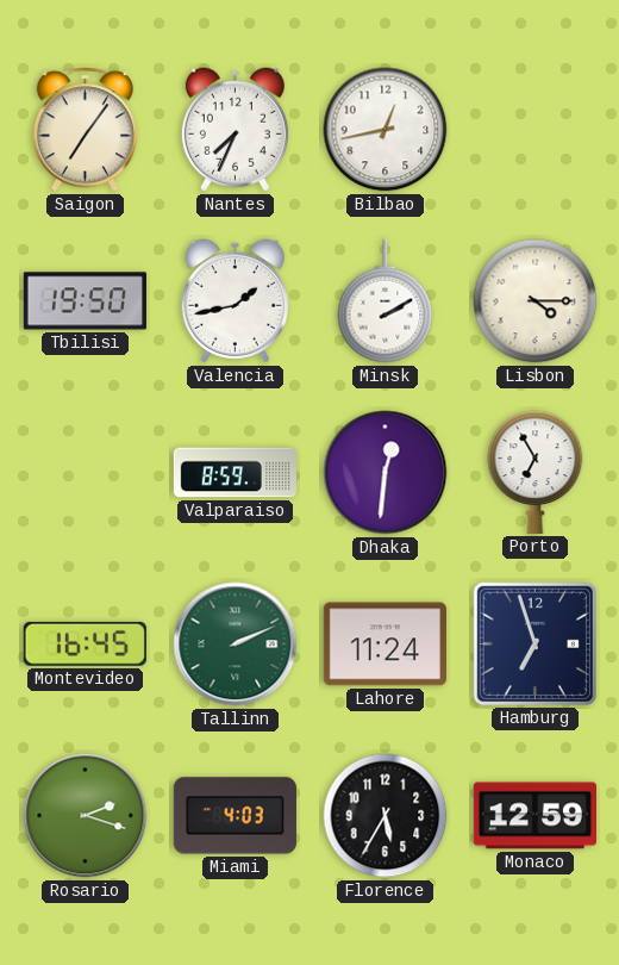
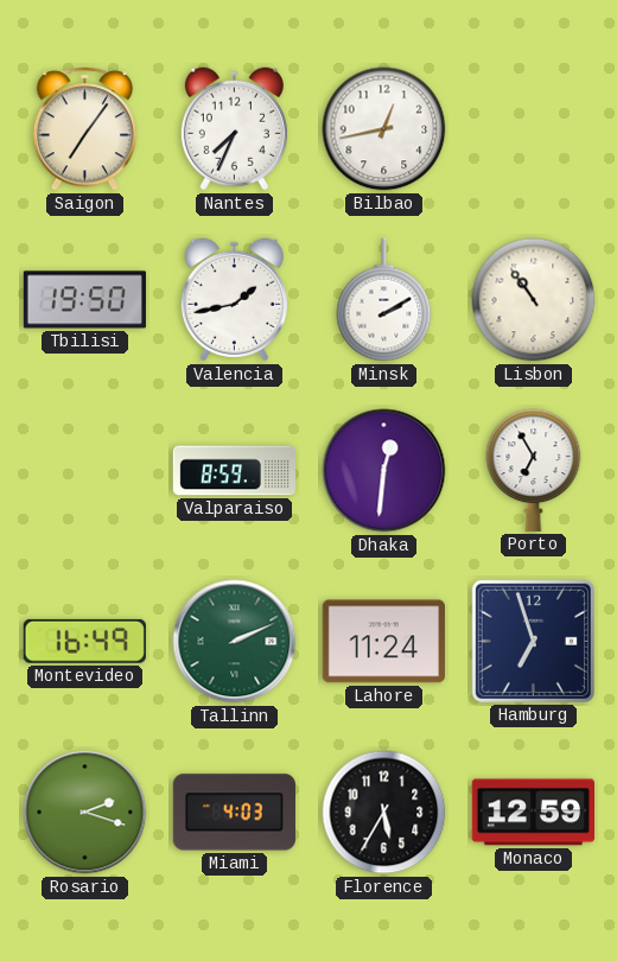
Lisbon: 4:15 -> 10:54 (534, 300)
Montevideo: 16:45 -> 16:49 (84, 641)
